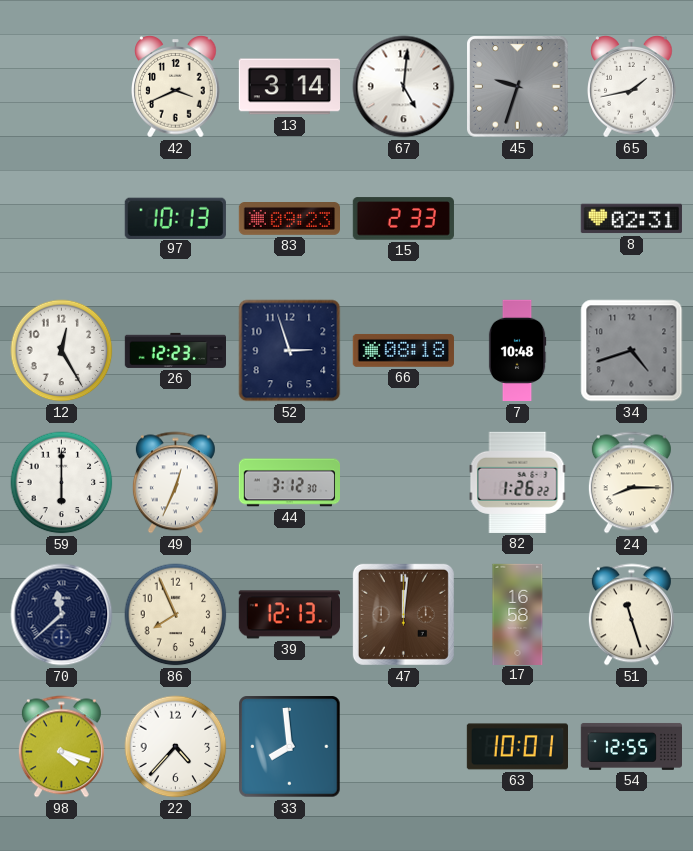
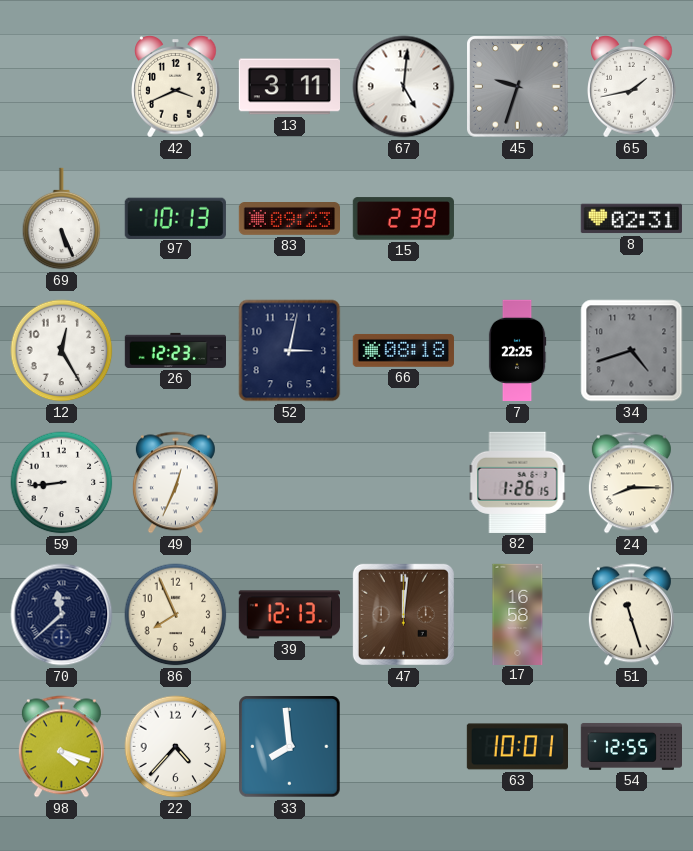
13: 3:14 -> 3:11 (289, 87)
69: none -> 5:26 (62, 219)
15: 2:33 -> 2:39 (403, 219)
52: 2:57 -> 3:02 (290, 351)
7: 10:48 -> 22:25 (517, 351)
59: 6:00 -> 8:44 (62, 483)
44: 3:12 -> none (289, 483)
82: 1:26:22 -> 1:26:15 (518, 482)
